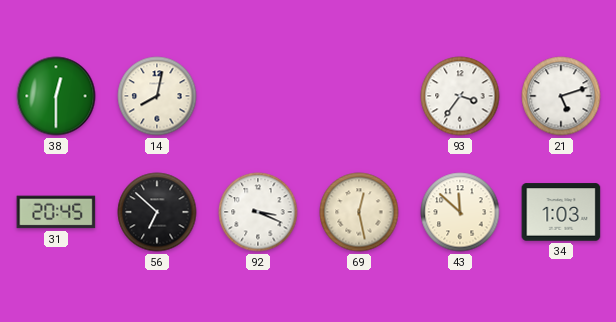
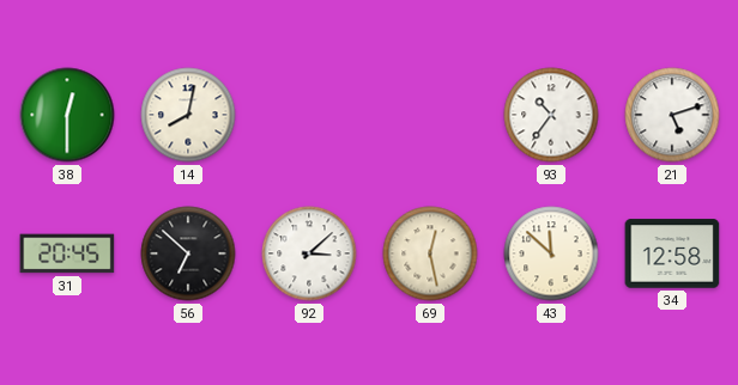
93: 3:36 -> 10:36 (551, 115)
92: 3:19 -> 3:08 (309, 253)
34: 1:03 -> 12:58 (672, 253)
